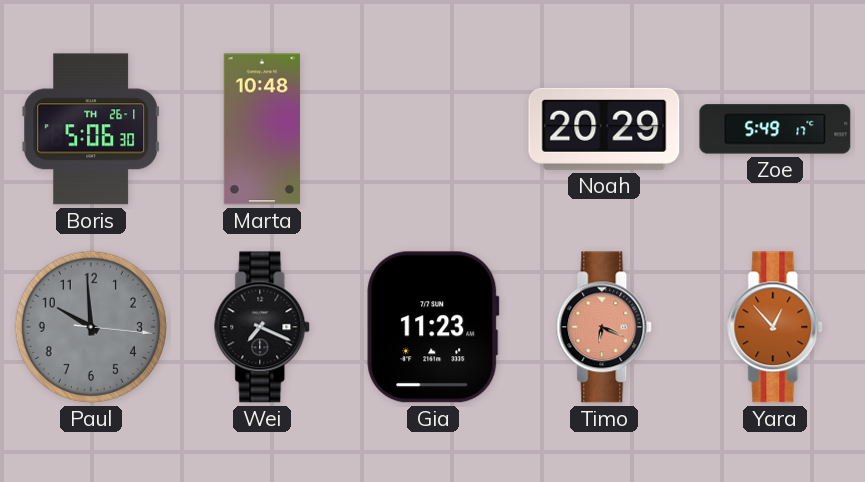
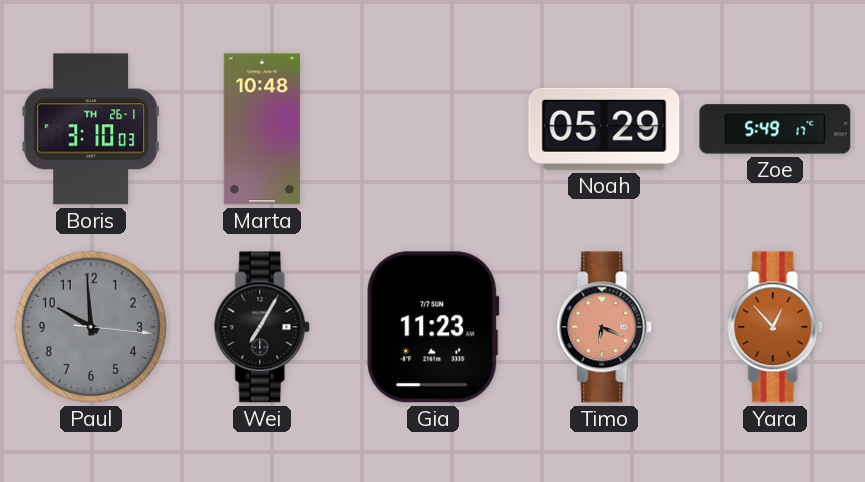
Boris: 5:06 -> 3:10 (91, 129)
Noah: 20:29 -> 05:29 (604, 129)
Wei: 7:19 -> 7:05 (263, 327)
